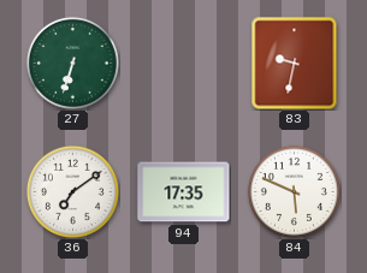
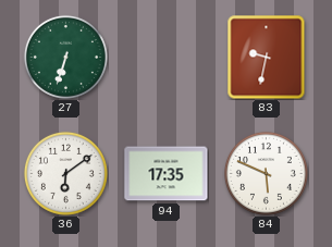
36: 7:09 -> 6:09 (65, 173)
